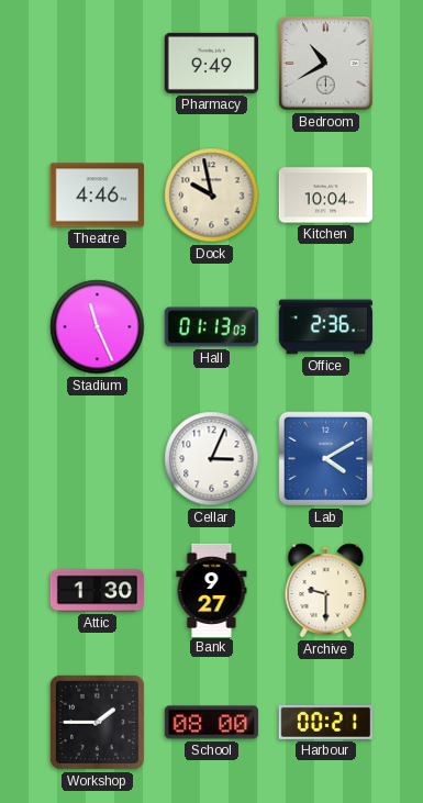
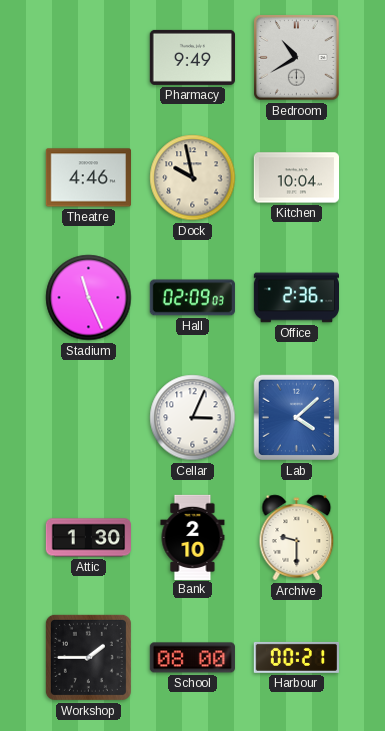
Hall: 01:13 -> 02:09 (192, 298)
Lab: 4:10 -> 4:08 (297, 418)
Bank: 9:27 -> 2:10 (193, 537)
